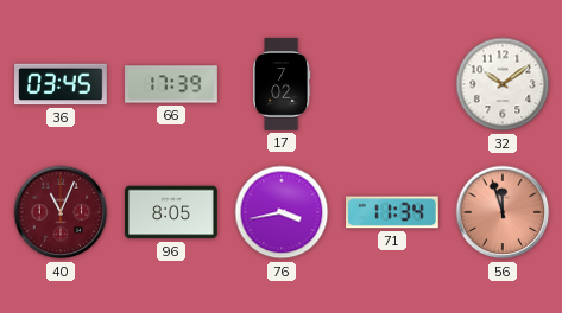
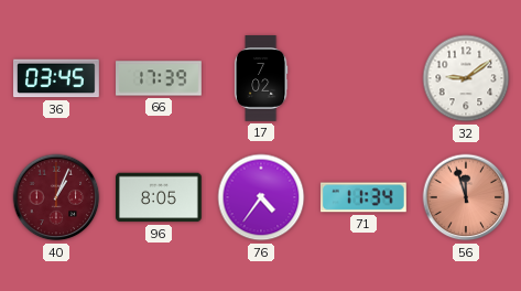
32: 10:09 -> 9:09 (466, 78)
40: 11:04 -> 1:04 (56, 197)
76: 3:43 -> 4:36 (261, 197)
